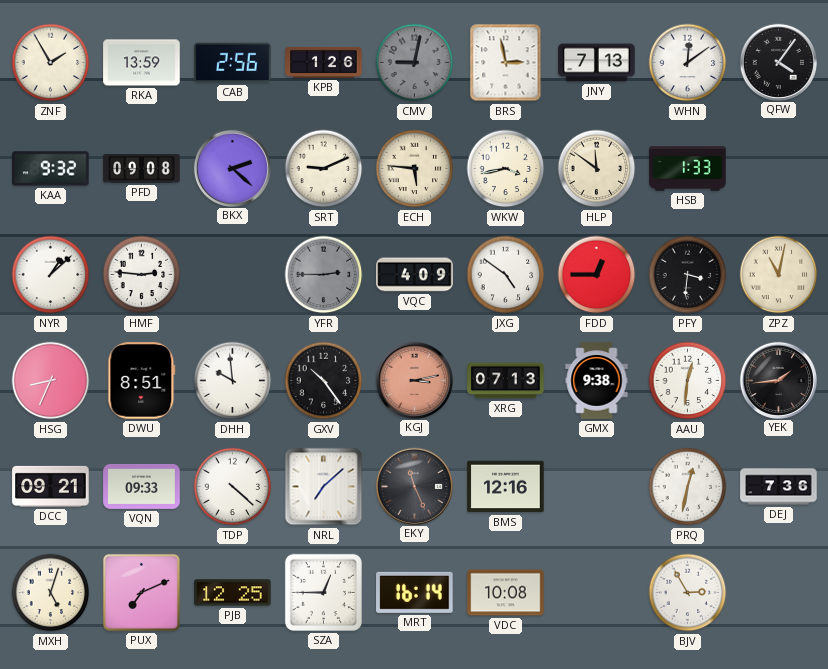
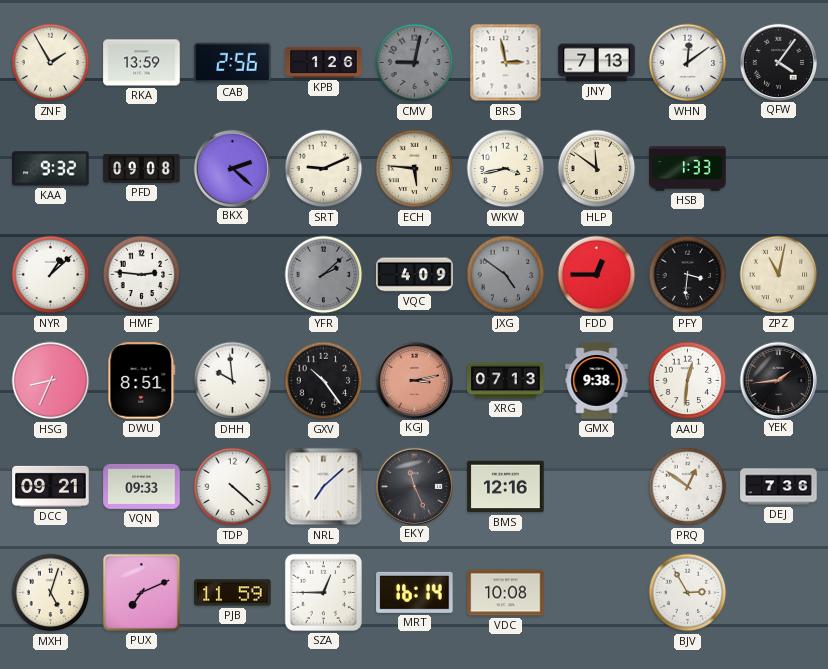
YFR: 2:45 -> 2:08 (324, 275)
JXG dial: white -> grey (506, 275)
PRQ: 12:32 -> 12:51 (688, 487)
PJB: 12:25 -> 11:59 (233, 593)
